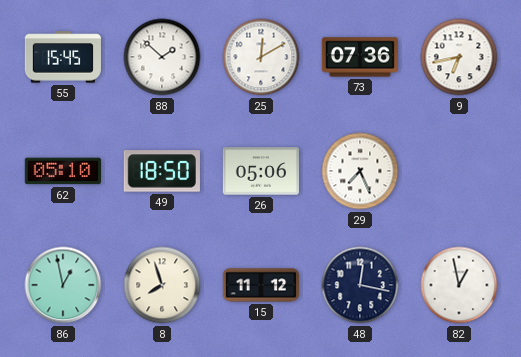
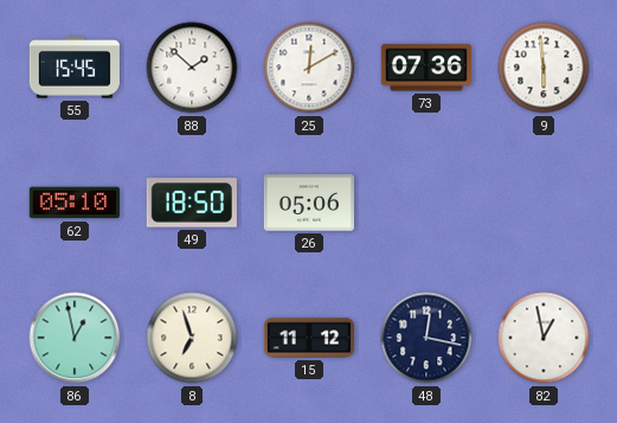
9: 6:43 -> 5:59 (544, 68)
29: 7:26 -> none (360, 171)
8: 7:57 -> 6:57 (192, 338)
